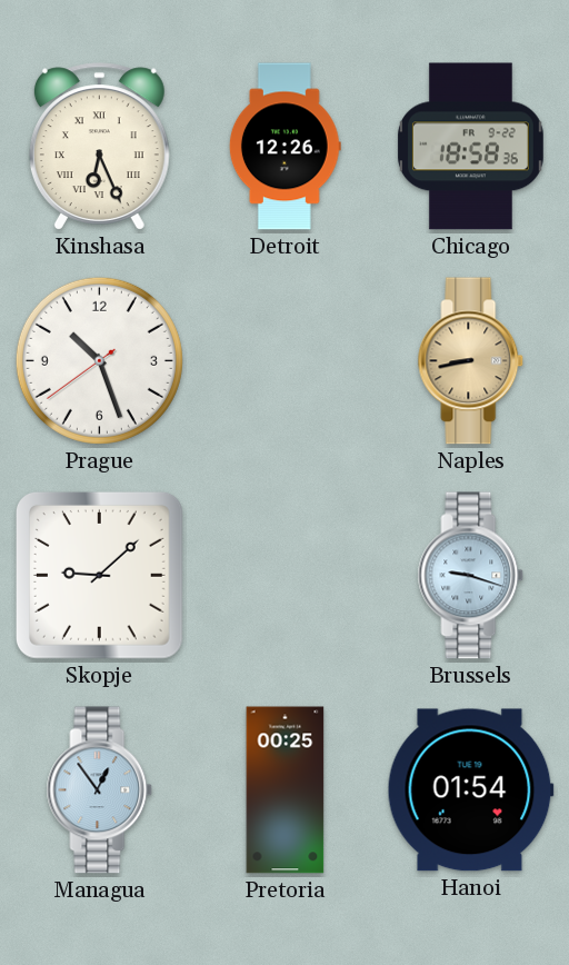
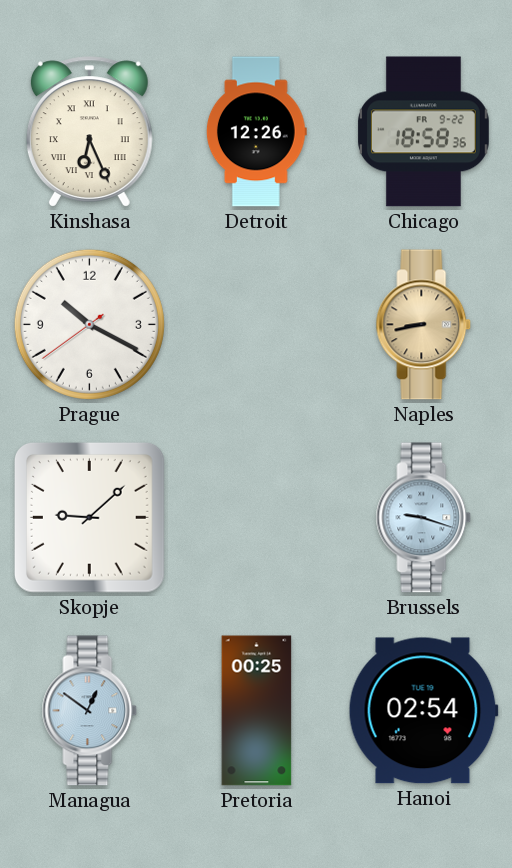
Prague: 10:26 -> 10:19 (89, 324)
Managua: 12:54 -> 12:51 (90, 711)
Hanoi: 01:54 -> 02:54 (423, 711)
